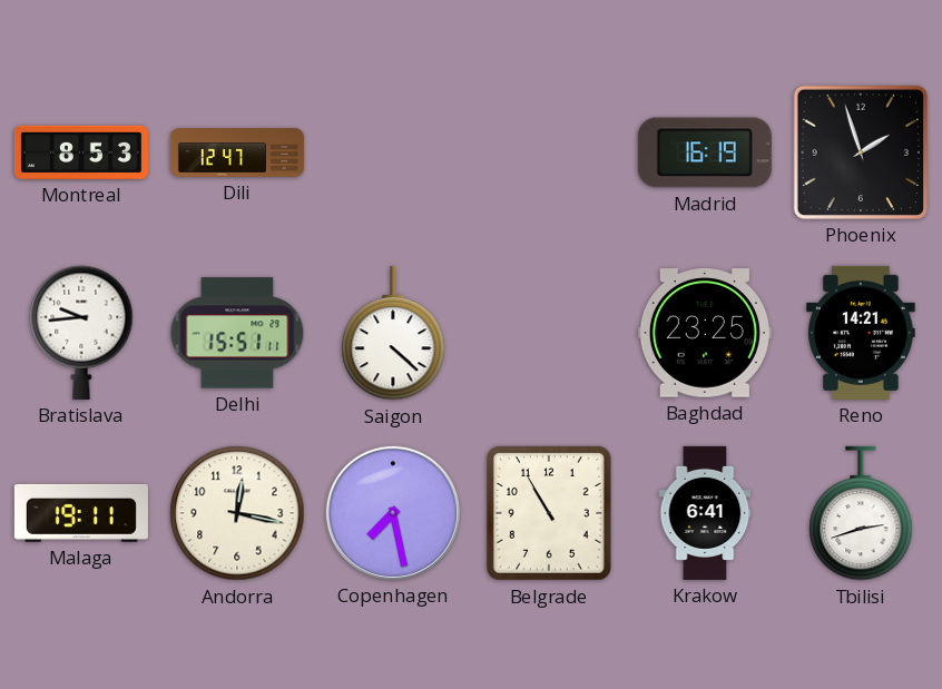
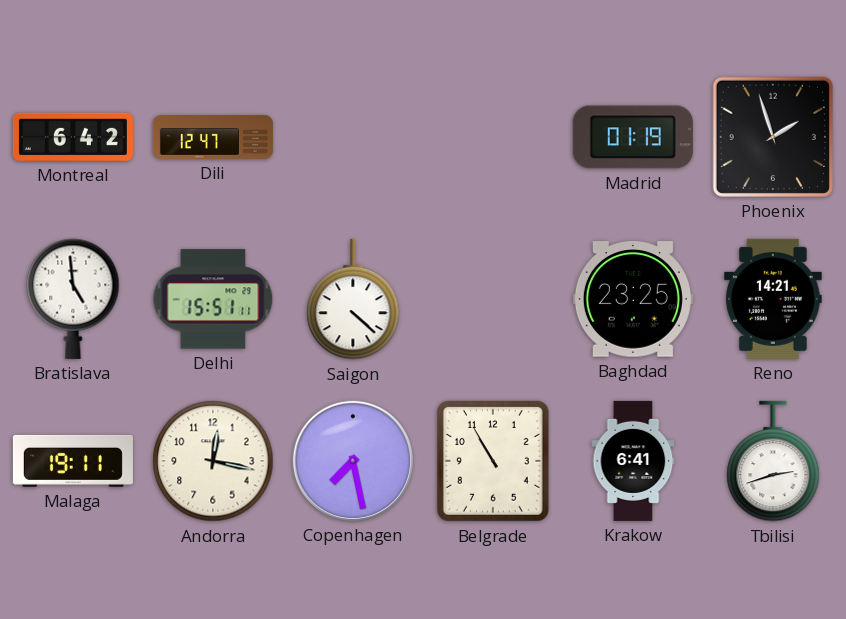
Montreal: 8:53 -> 6:42 (73, 137)
Madrid: 16:19 -> 01:19 (633, 137)
Bratislava: 9:44 -> 4:59 (73, 299)
